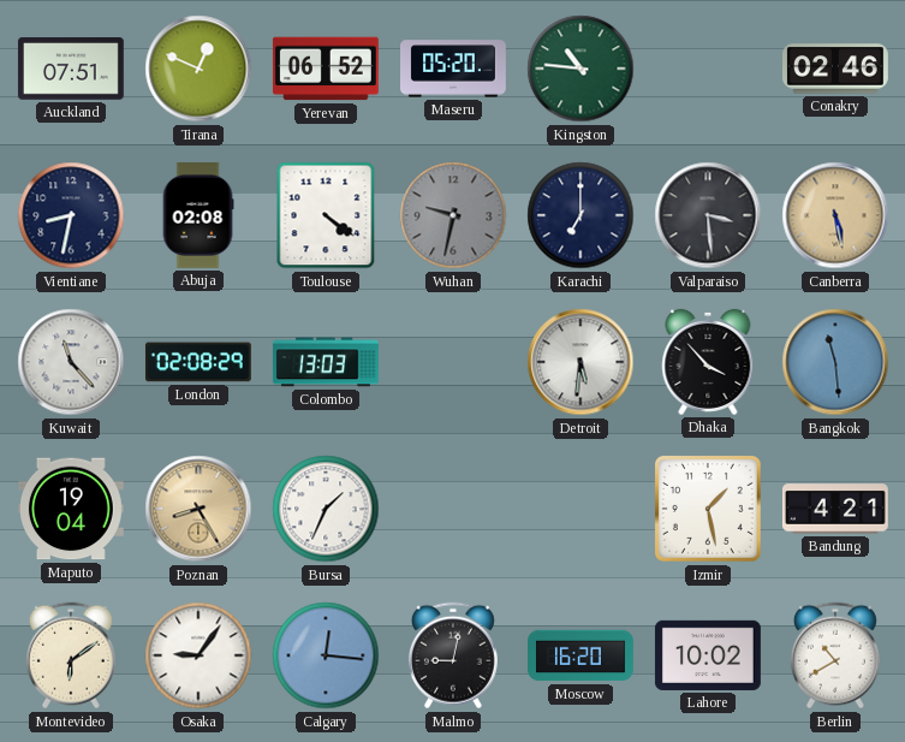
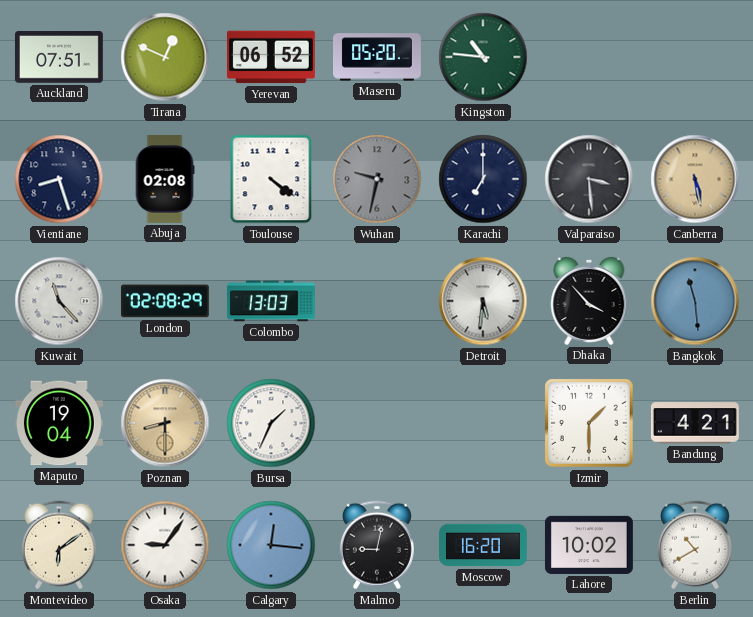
Conakry: 02:46 -> none (836, 69)
Vientiane: 8:32 -> 8:27 (59, 179)
Poznan: 8:25 -> 8:30 (165, 423)
Izmir: 1:28 -> 1:30 (589, 423)
